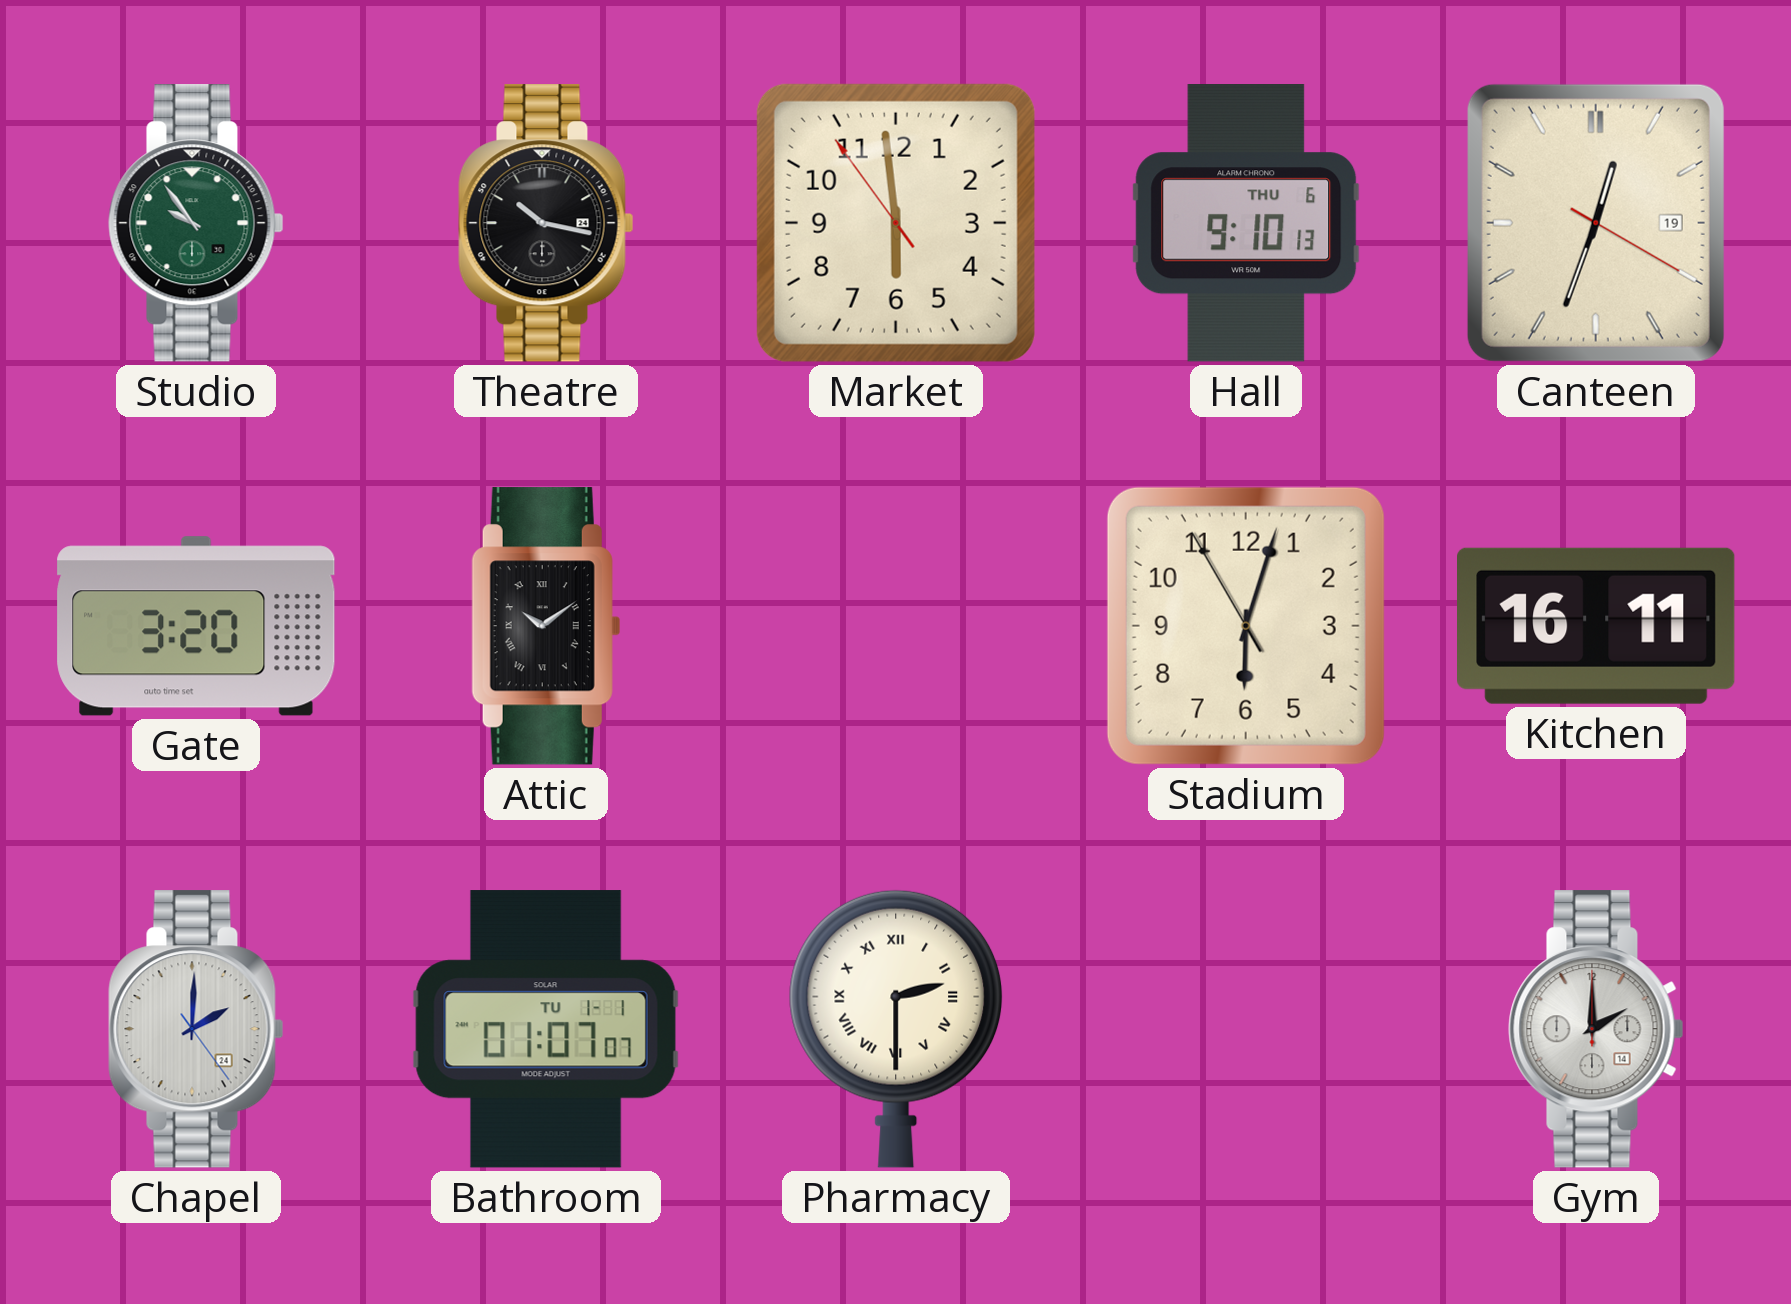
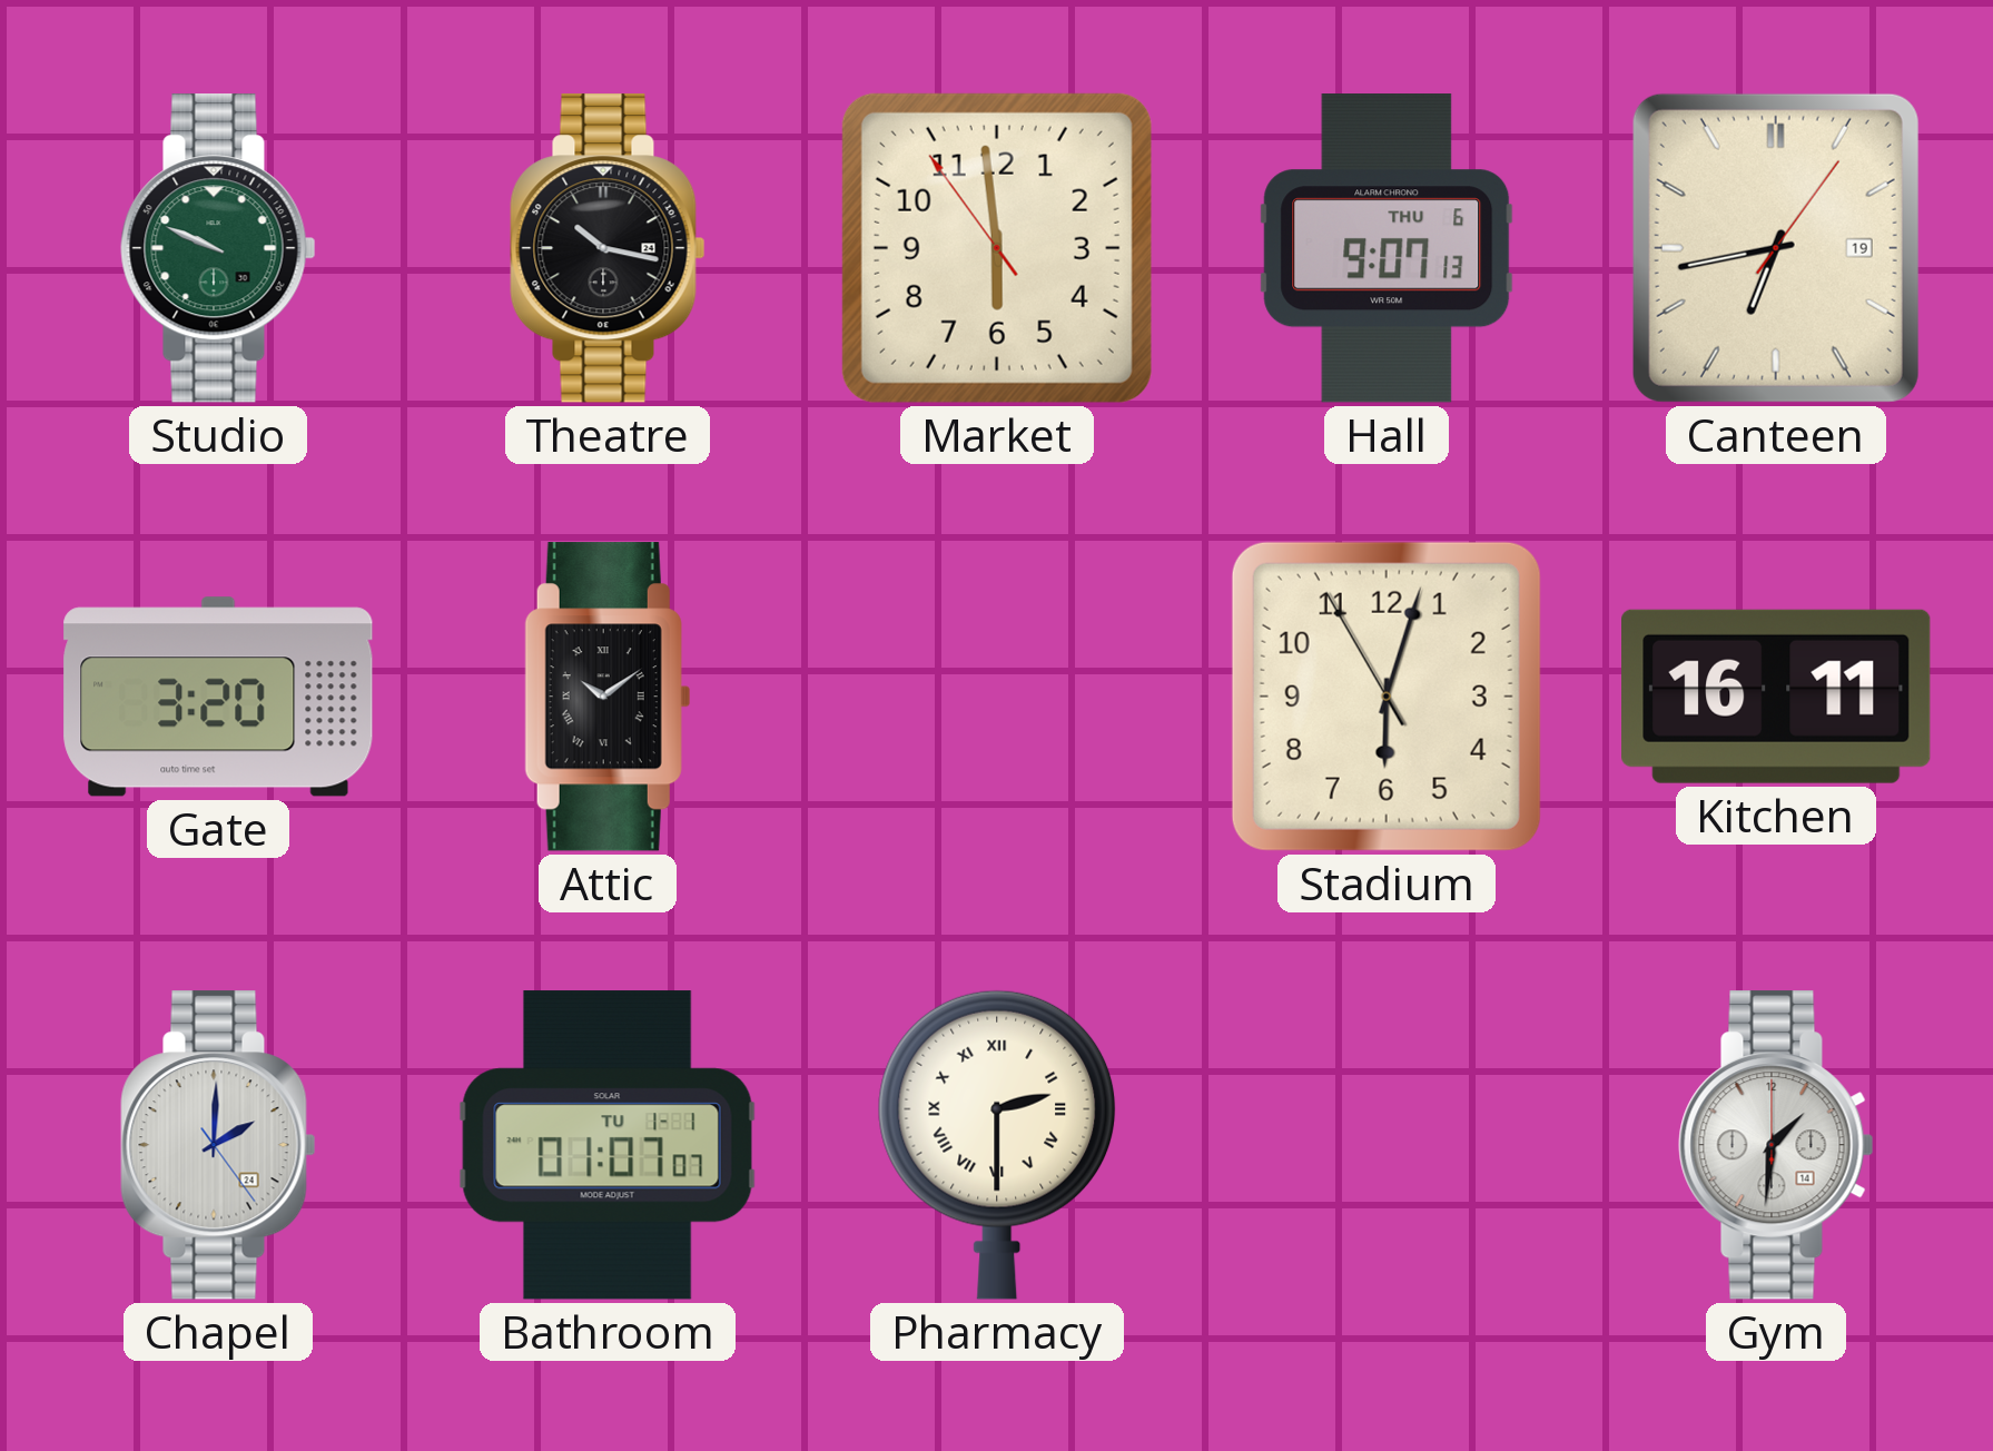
Studio: 9:54 -> 9:49 (218, 248)
Hall: 9:10 -> 9:07 (1387, 248)
Canteen: 12:33 -> 6:43 (1776, 248)
Gym: 2:00 -> 1:31 (1776, 1145)
